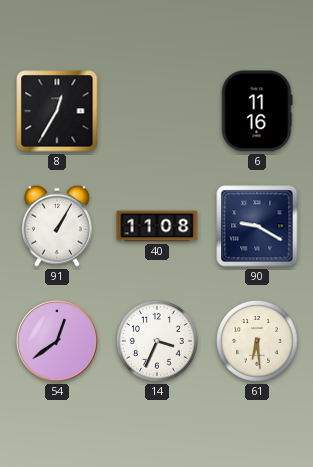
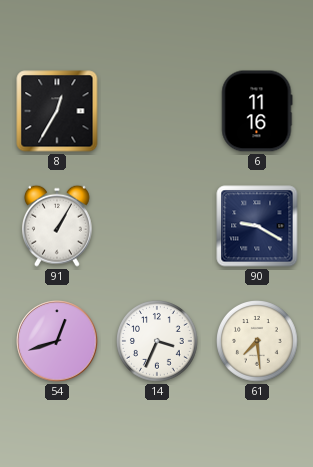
40: 11:08 -> none (157, 226)
54: 12:39 -> 12:42 (57, 341)
61: 6:29 -> 7:29 (258, 342)
